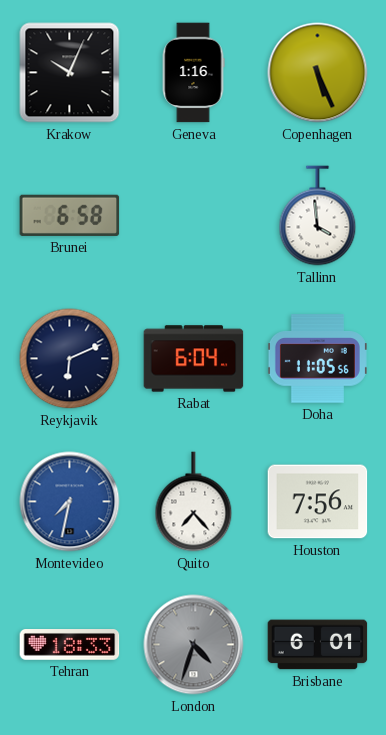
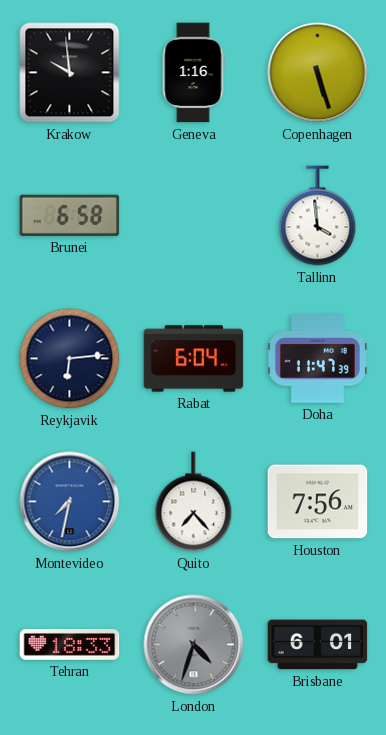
Krakow: 10:04 -> 9:59 (70, 73)
Copenhagen: 5:26 -> 5:27 (318, 73)
Reykjavik: 6:11 -> 6:14 (70, 359)
Doha: 11:05 -> 11:47 (317, 359)
